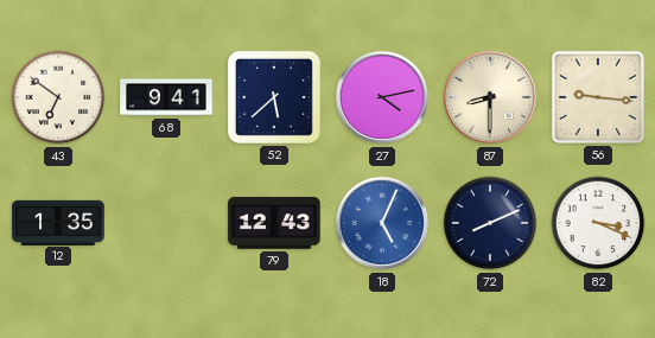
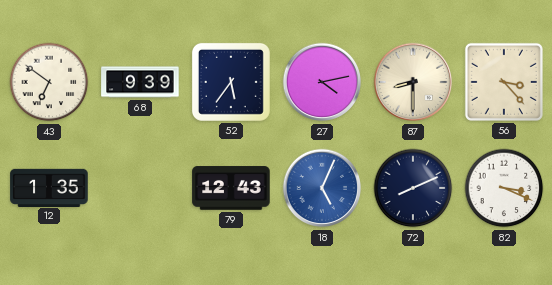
68: 9:41 -> 9:39 (140, 82)
52: 5:38 -> 5:36 (231, 82)
56: 9:16 -> 3:23 (504, 82)
